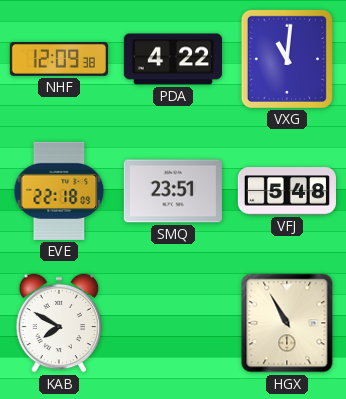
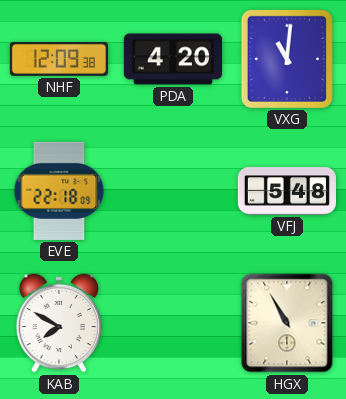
PDA: 4:22 -> 4:20 (173, 59)
SMQ: 23:51 -> none (173, 191)
